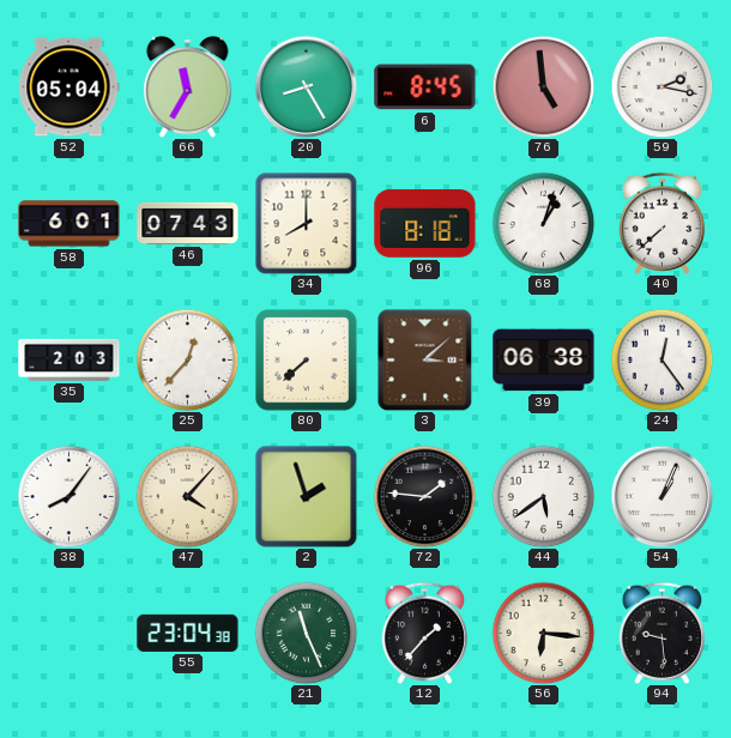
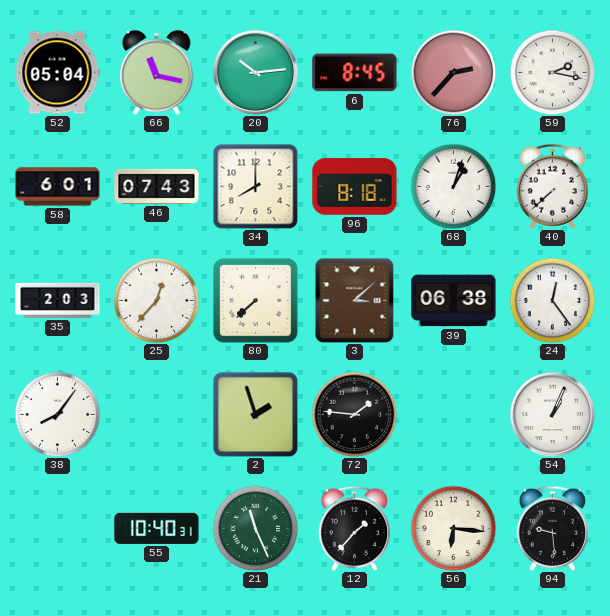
66: 11:35 -> 11:17 (157, 72)
20: 8:25 -> 10:14 (255, 72)
76: 4:59 -> 2:37 (453, 72)
47: 4:07 -> none (187, 496)
44: 5:39 -> none (543, 496)
55: 23:04 -> 10:40 (157, 528)
